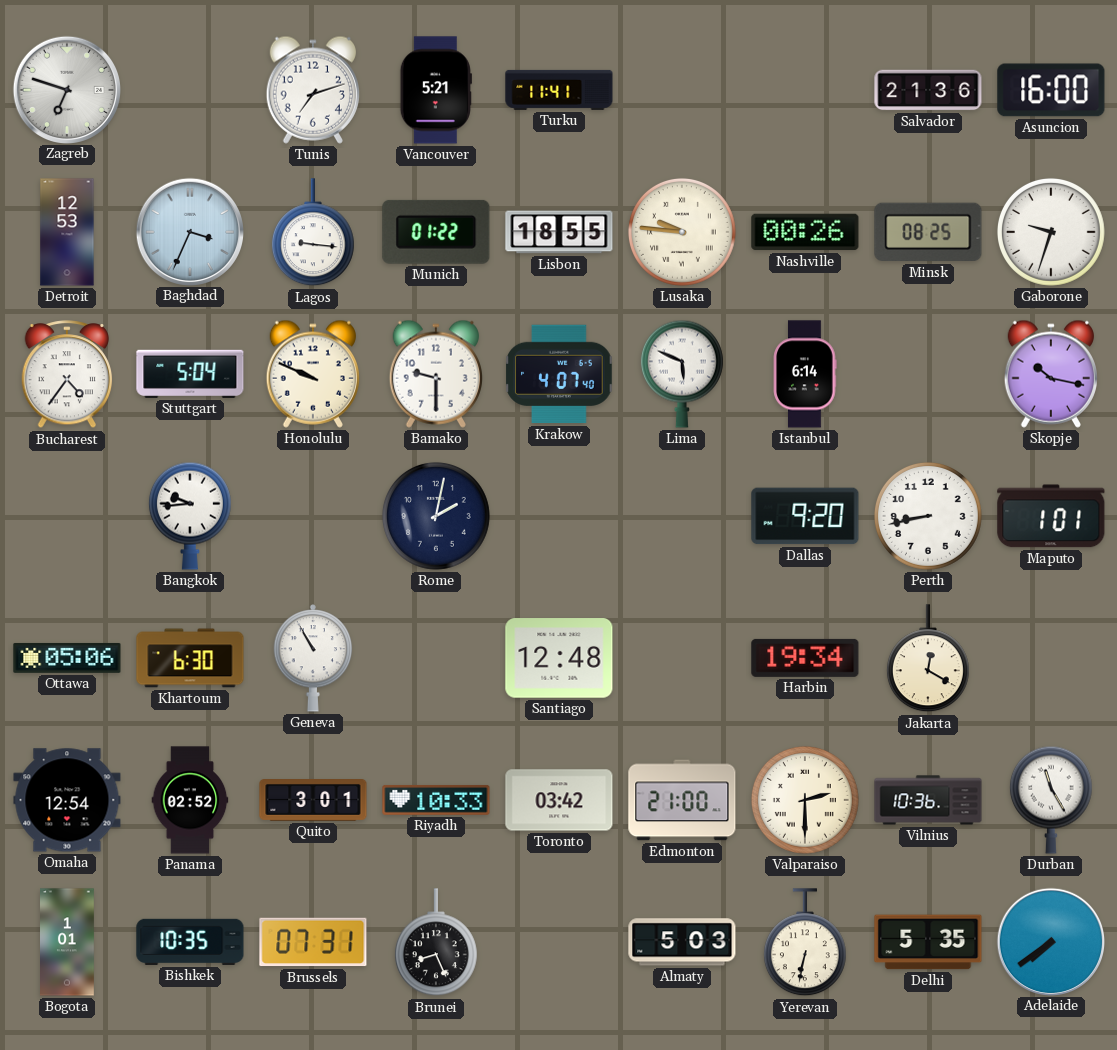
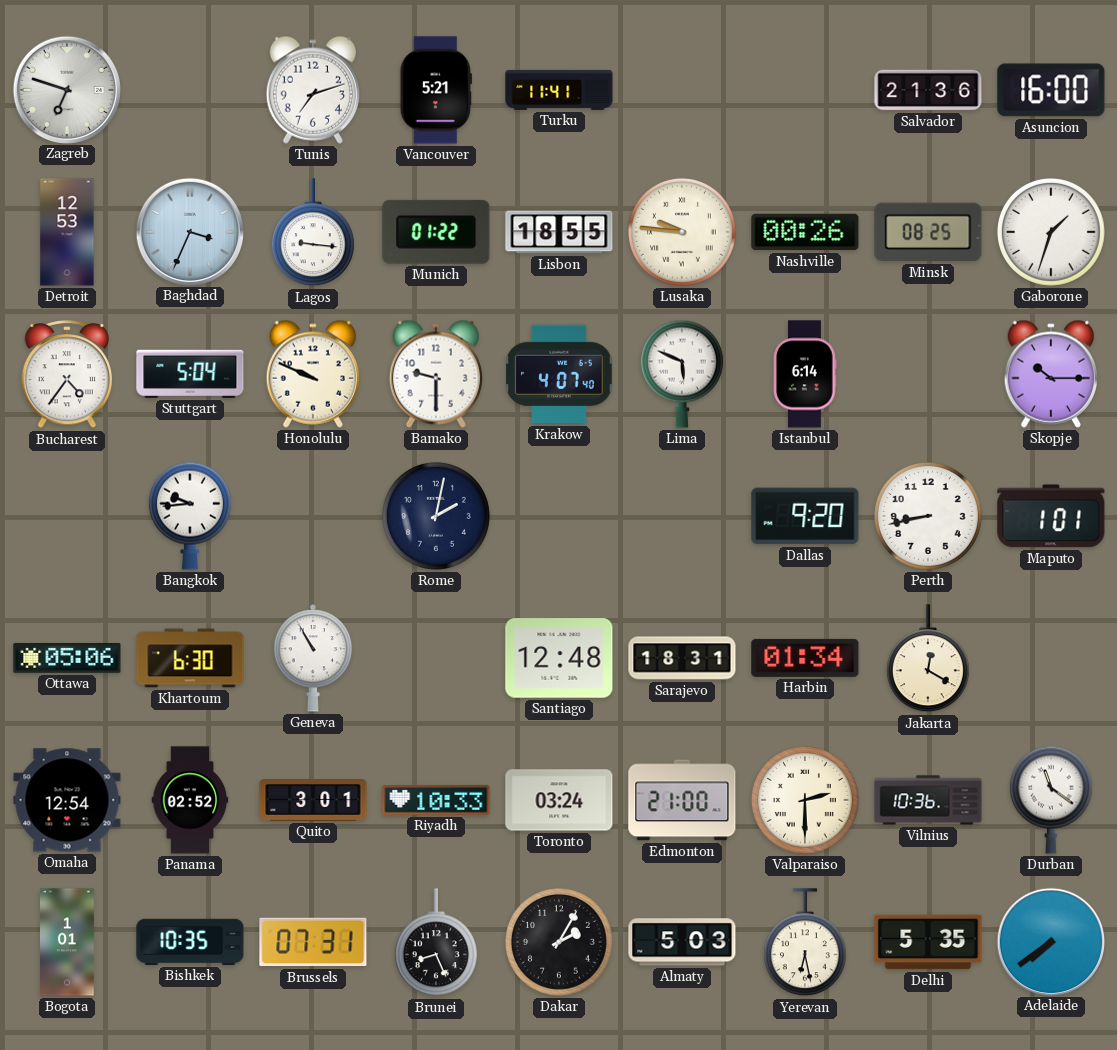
Gaborone: 9:33 -> 1:33 (1051, 232)
Skopje: 10:17 -> 10:15 (1051, 374)
Sarajevo: none -> 18:31 (682, 658)
Harbin: 19:34 -> 01:34 (805, 658)
Toronto: 03:42 -> 03:24 (559, 800)
Durban: 11:25 -> 11:21 (1051, 800)
Dakar: none -> 2:05 (559, 942)
Yerevan: 6:32 -> 6:28 (805, 943)
